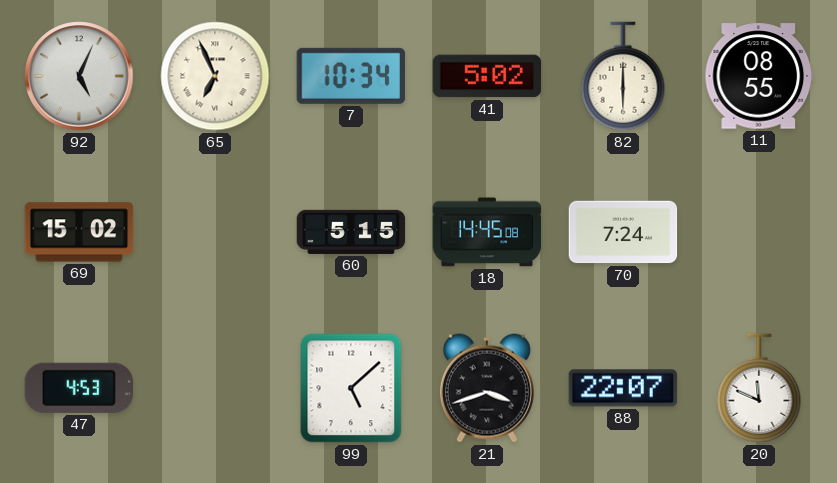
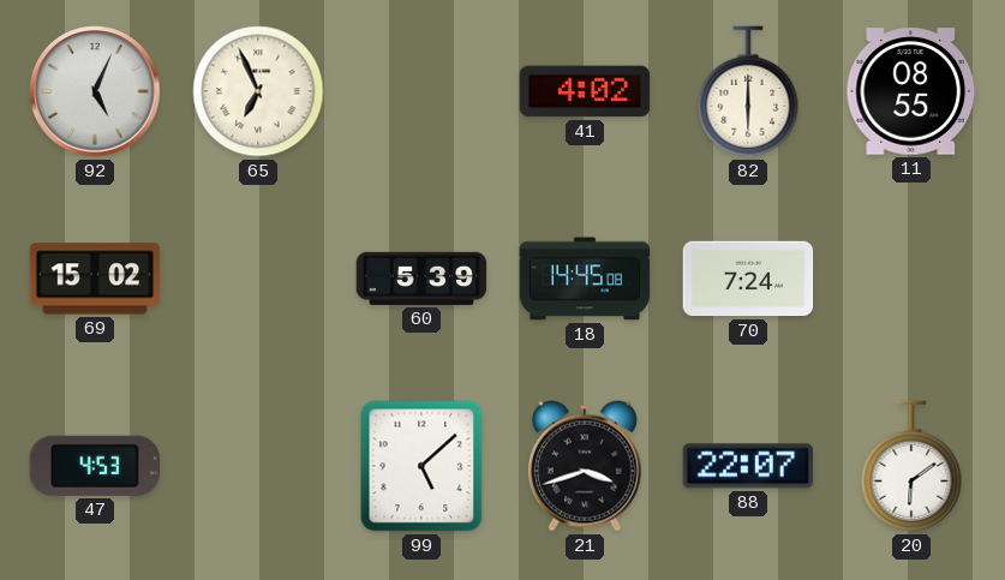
7: 10:34 -> none (350, 76)
41: 5:02 -> 4:02 (585, 91)
60: 5:15 -> 5:39 (421, 279)
20: 11:49 -> 6:09 (911, 466)
